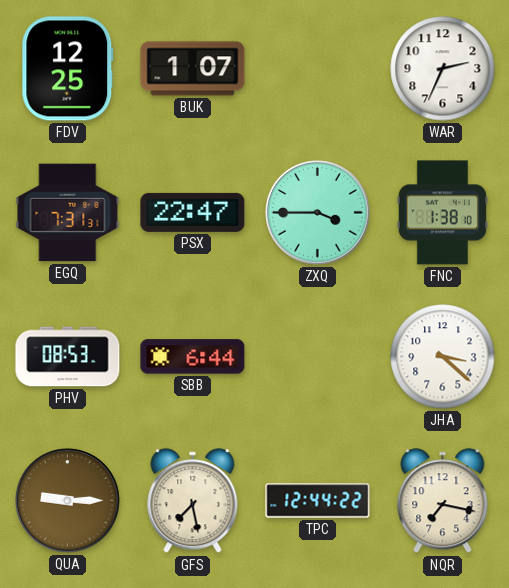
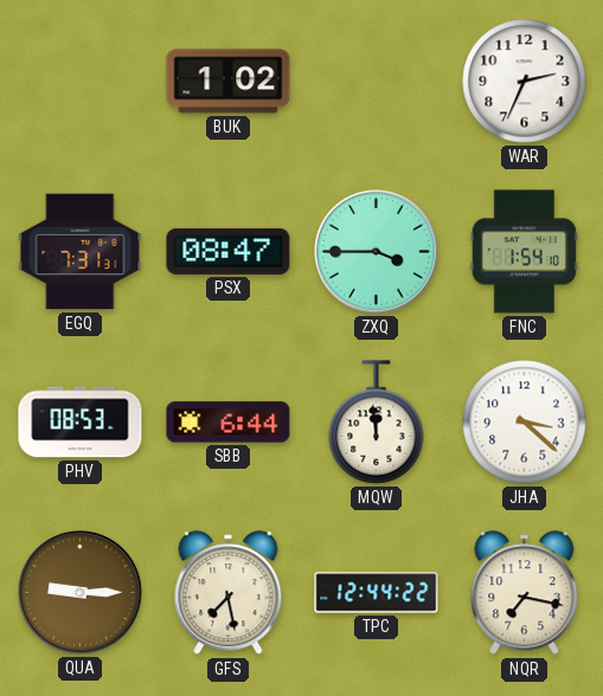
FDV: 12:25 -> none (68, 69)
BUK: 1:07 -> 1:02 (229, 82)
PSX: 22:47 -> 08:47 (229, 251)
FNC: 1:38 -> 1:54 (524, 252)
MQW: none -> 11:59 (377, 423)
